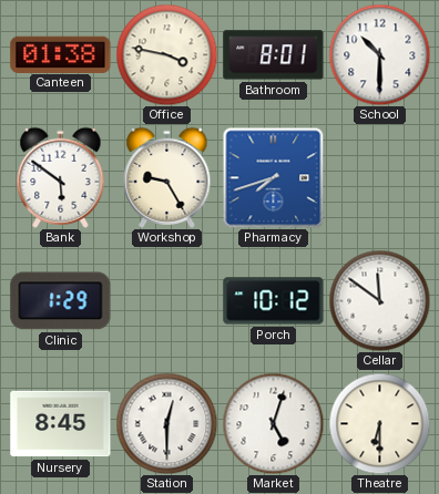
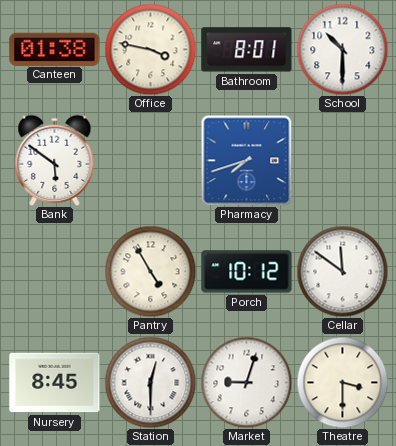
Workshop: 9:25 -> none (167, 177)
Clinic: 1:29 -> none (61, 301)
Pantry: none -> 4:55 (150, 271)
Market: 5:03 -> 9:03 (246, 382)
Theatre: 6:30 -> 3:30 (342, 382)
